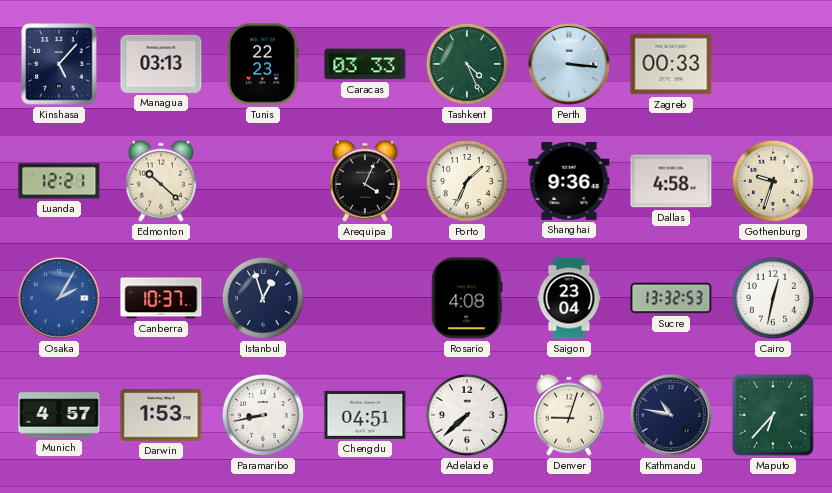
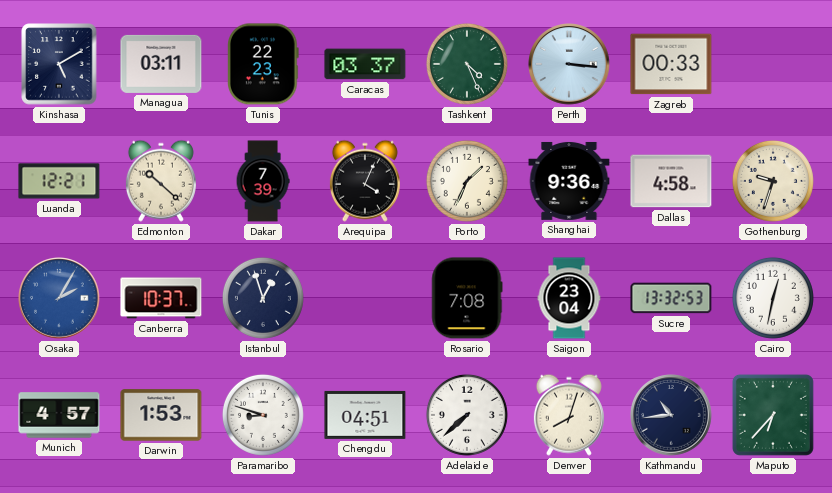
Kinshasa: 5:07 -> 5:10 (59, 64)
Managua: 03:13 -> 03:11 (161, 64)
Caracas: 03:33 -> 03:37 (365, 64)
Dakar: none -> 7:39 (263, 181)
Rosario: 4:08 -> 7:08 (467, 298)
Paramaribo: 8:43 -> 8:48 (263, 415)
Denver: 9:03 -> 8:03 (569, 415)
Kathmandu: 10:47 -> 10:44 (672, 416)
